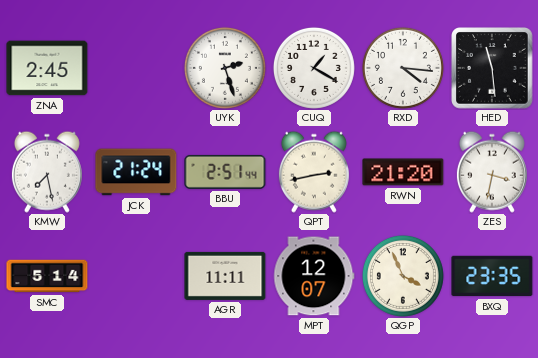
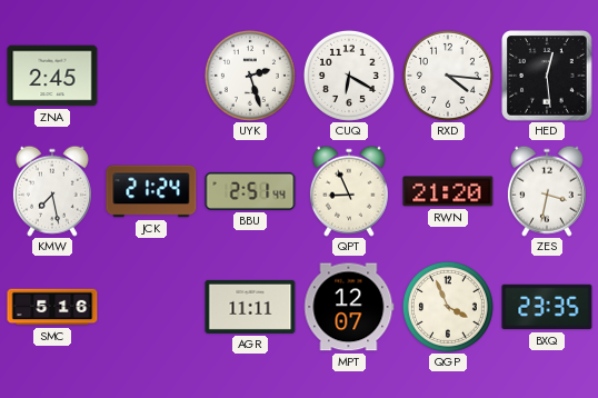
CUQ: 1:20 -> 6:20 (349, 76)
HED: 11:29 -> 12:29 (547, 76)
QPT: 2:43 -> 8:56 (349, 191)
SMC: 5:14 -> 5:16 (52, 307)
